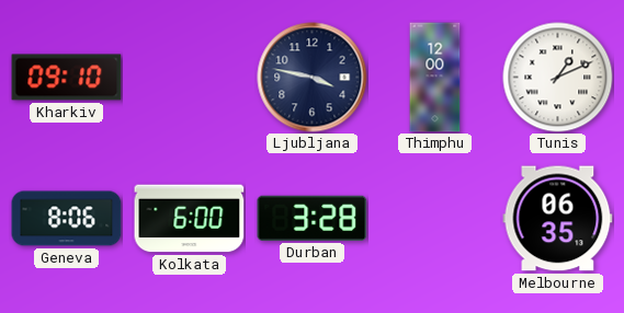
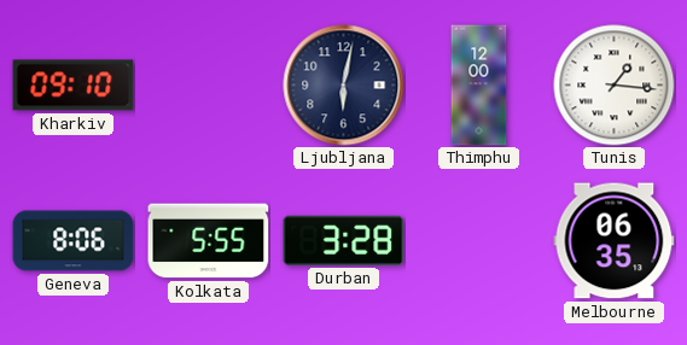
Ljubljana: 3:47 -> 6:02 (344, 86)
Tunis: 1:11 -> 1:16 (615, 86)
Kolkata: 6:00 -> 5:55 (209, 241)
